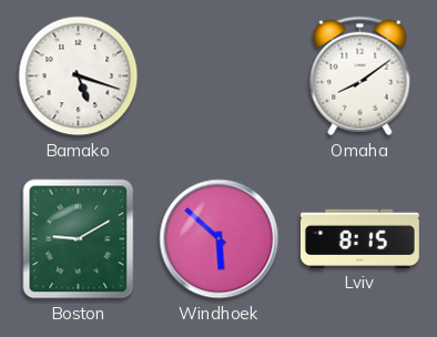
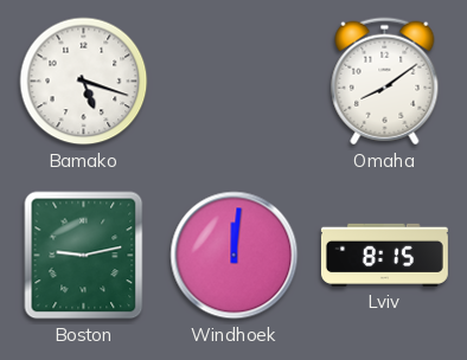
Boston: 9:10 -> 9:13 (84, 256)
Windhoek: 5:52 -> 12:01 (235, 256)
